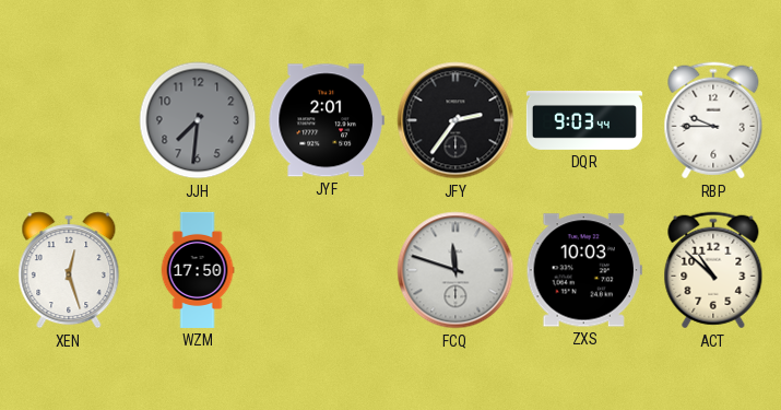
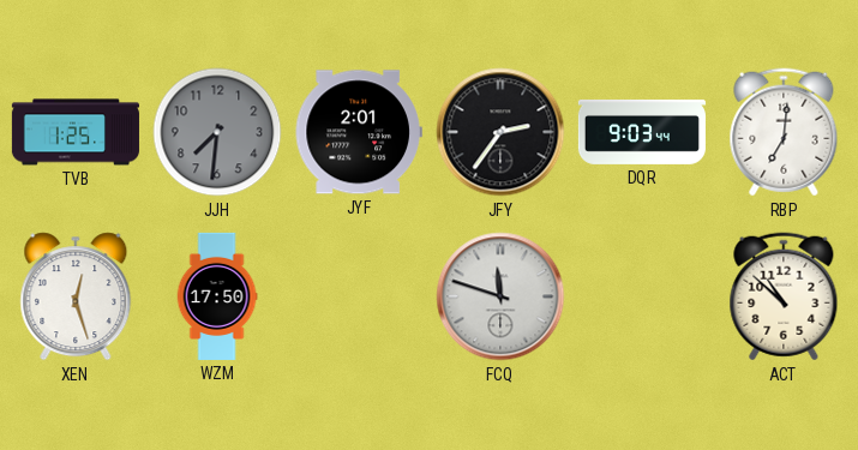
TVB: none -> 1:25 (76, 132)
RBP: 9:45 -> 7:01 (784, 132)
ZXS: 10:03 -> none (584, 270)
